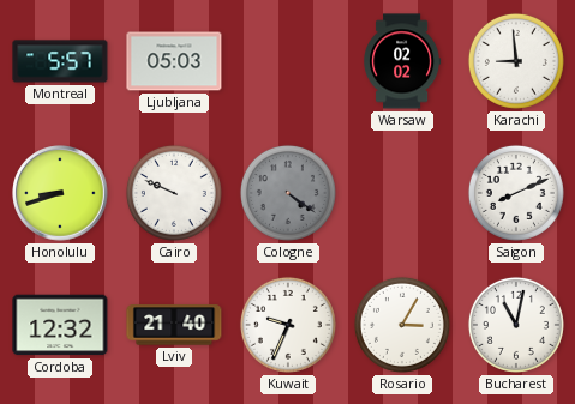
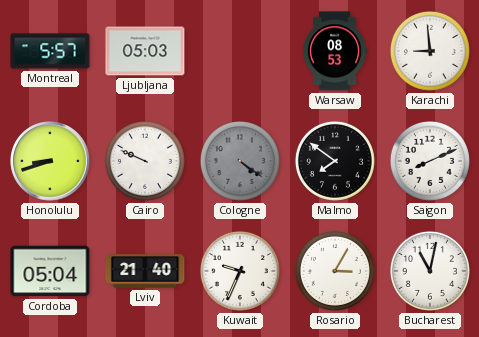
Warsaw: 02:02 -> 08:53 (336, 51)
Malmo: none -> 7:51 (335, 161)
Cordoba: 12:32 -> 05:04 (50, 271)
